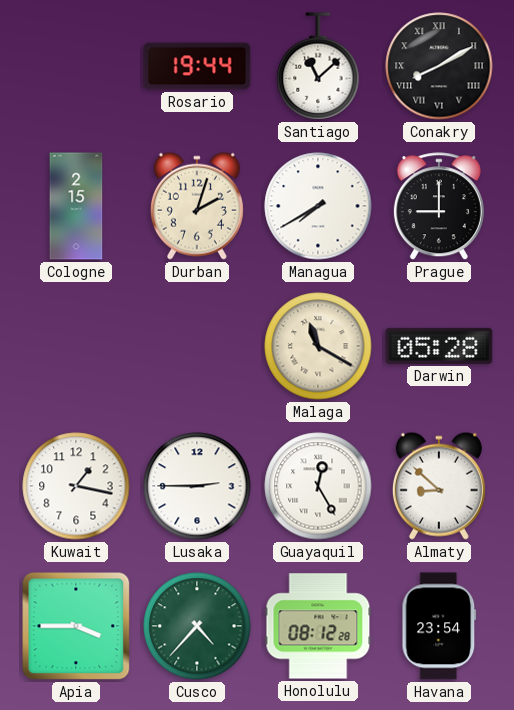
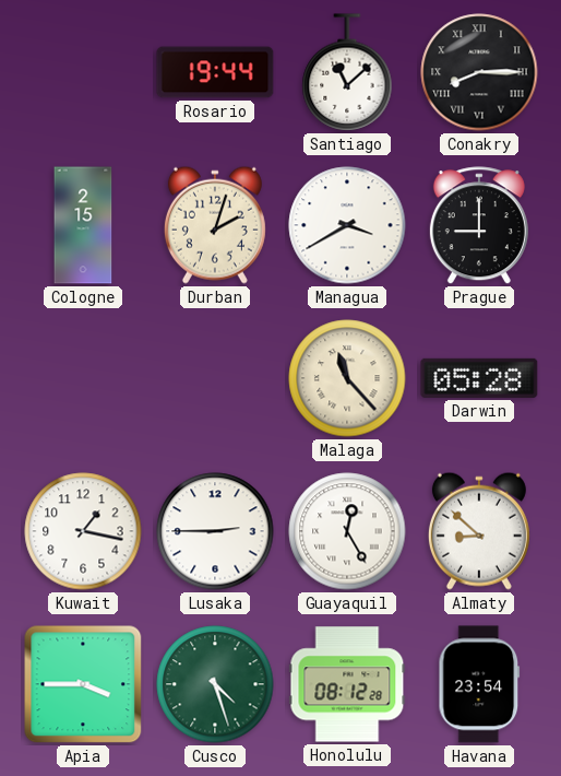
Conakry: 8:10 -> 8:15 (479, 72)
Managua: 7:40 -> 3:40 (347, 225)
Malaga: 11:20 -> 11:23 (347, 378)
Cusco: 4:37 -> 4:27 (215, 684)
